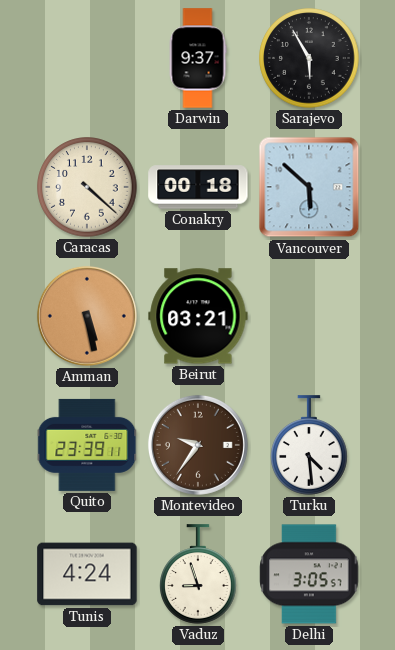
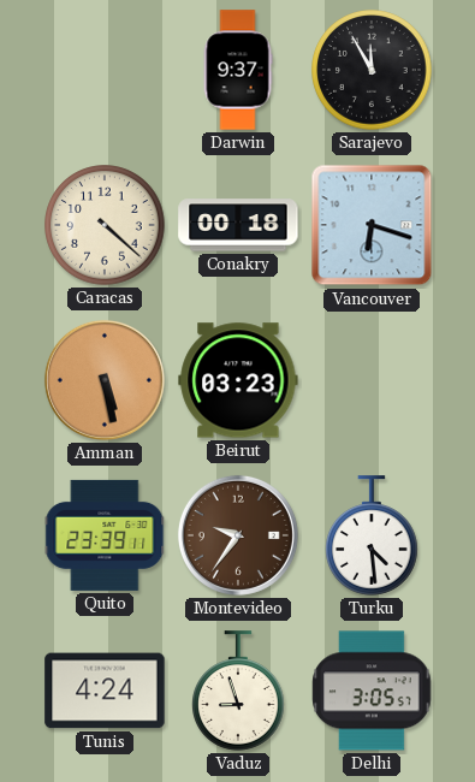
Sarajevo: 5:55 -> 11:55 (372, 70)
Vancouver: 5:52 -> 6:18 (372, 225)
Beirut: 03:21 -> 03:23 (238, 380)
